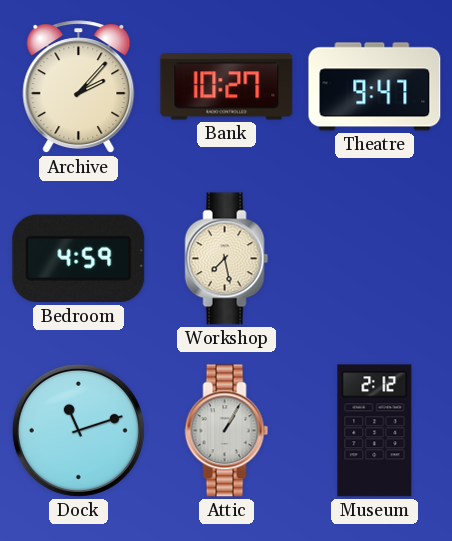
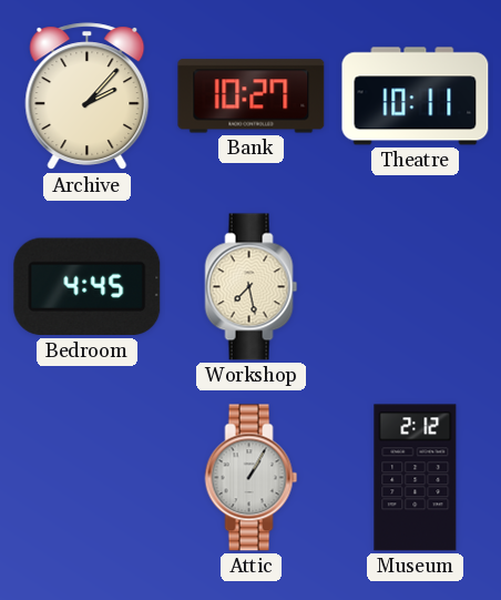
Theatre: 9:47 -> 10:11 (416, 96)
Bedroom: 4:59 -> 4:45 (88, 287)
Dock: 11:12 -> none (78, 430)
